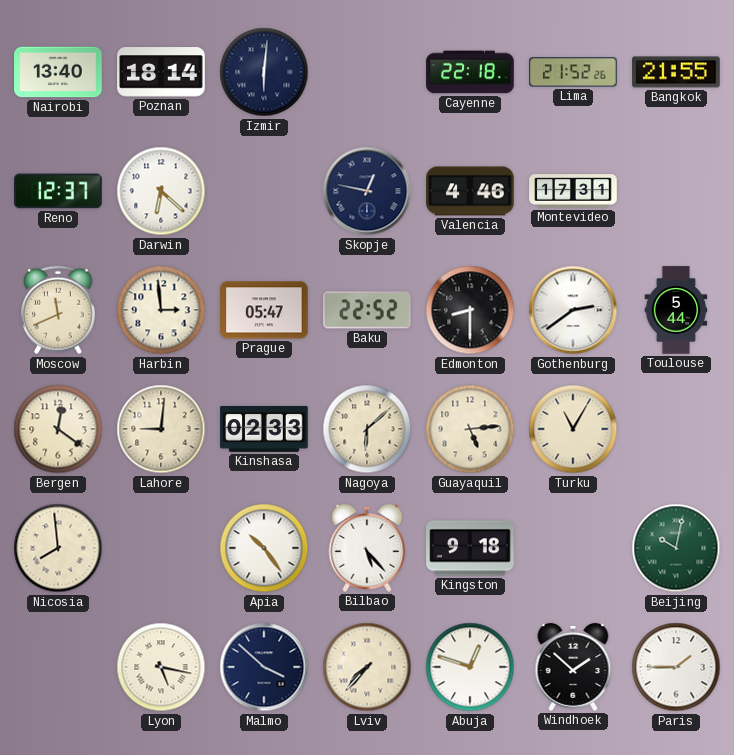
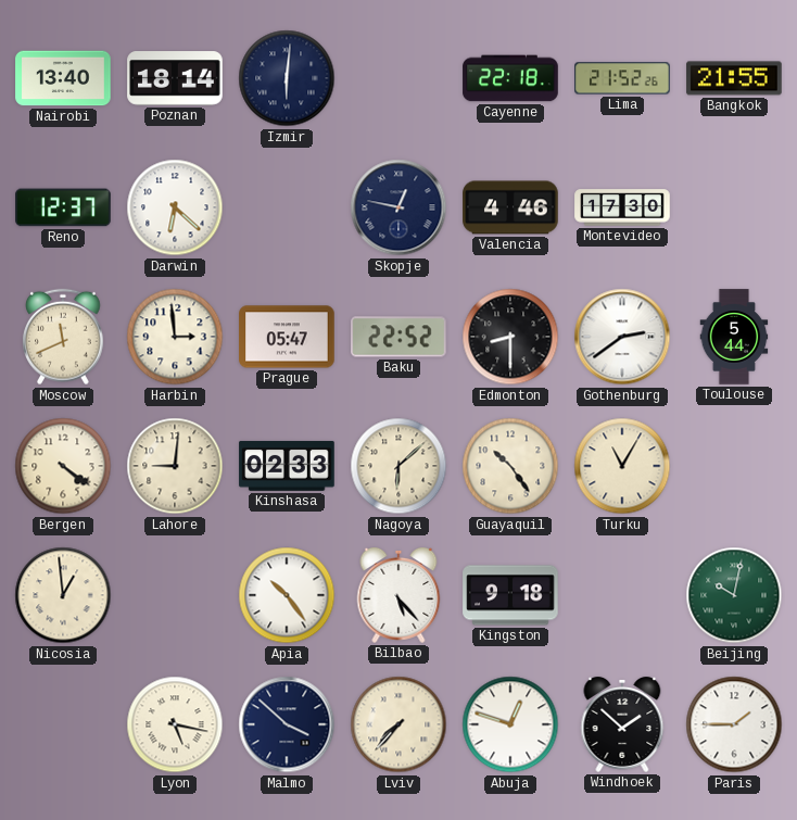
Montevideo: 17:31 -> 17:30 (622, 207)
Bergen: 12:21 -> 4:21 (63, 466)
Guayaquil: 5:14 -> 10:24 (510, 466)
Nicosia: 7:59 -> 12:59 (63, 595)
